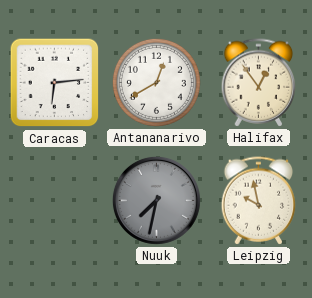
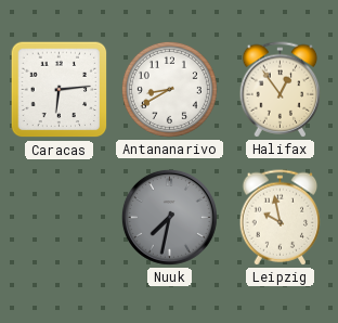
Antananarivo: 12:40 -> 8:40 (169, 89)
